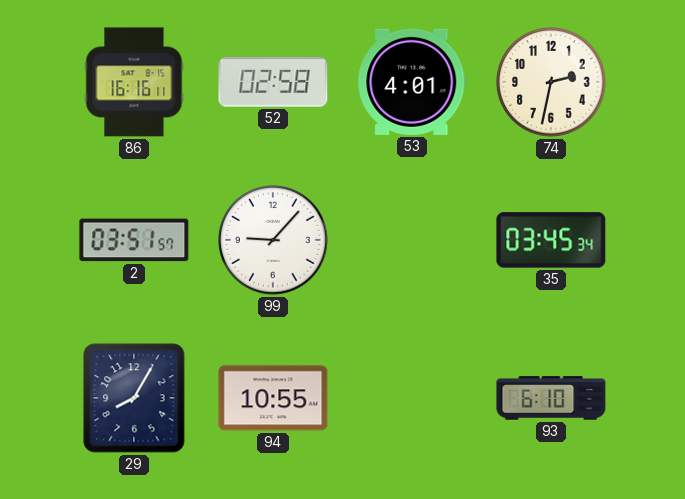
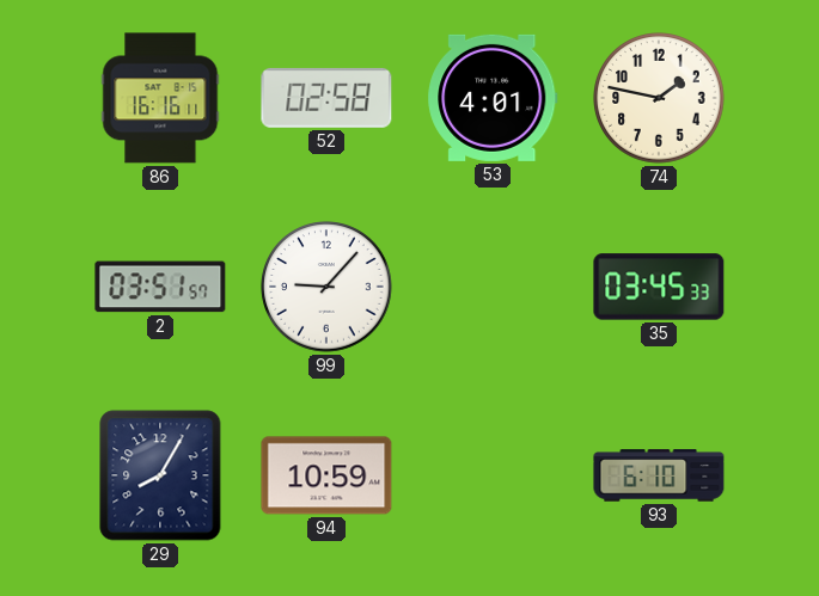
74: 2:32 -> 1:47 (659, 98)
35: 03:45:34 -> 03:45:33 (659, 287)
94: 10:55 -> 10:59 (326, 475)
